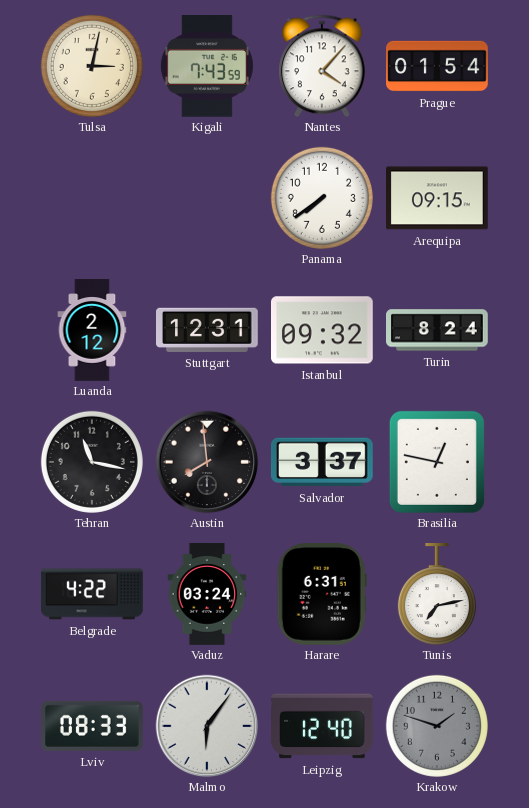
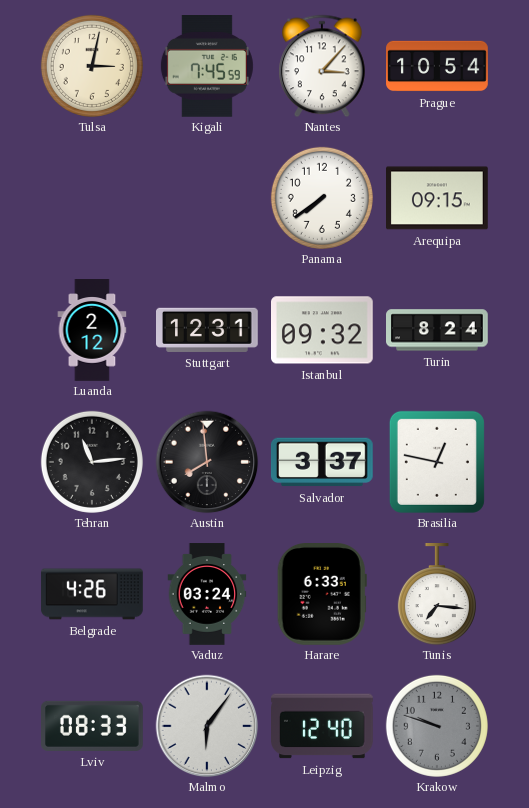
Kigali: 7:43 -> 7:45 (207, 67)
Nantes: 4:07 -> 3:07 (323, 66)
Prague: 01:54 -> 10:54 (437, 66)
Tehran: 11:17 -> 11:14 (92, 462)
Belgrade: 4:22 -> 4:26 (92, 594)
Harare: 6:31 -> 6:33 (322, 595)
Tunis: 7:13 -> 7:16 (437, 595)
Krakow: 1:48 -> 9:48 (437, 726)
